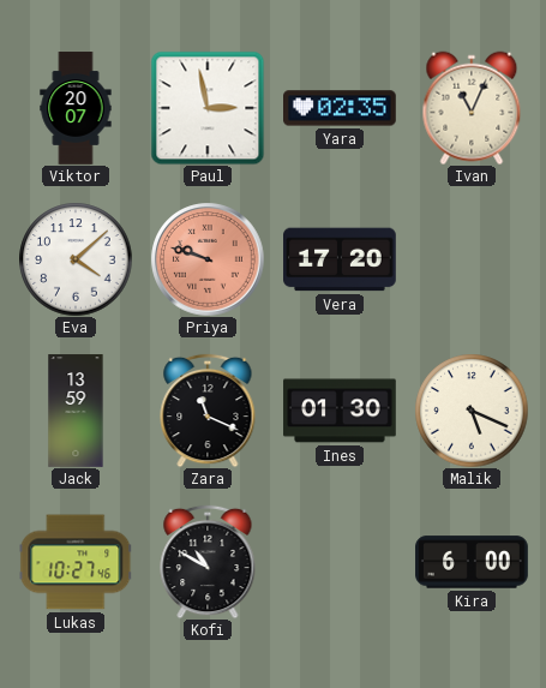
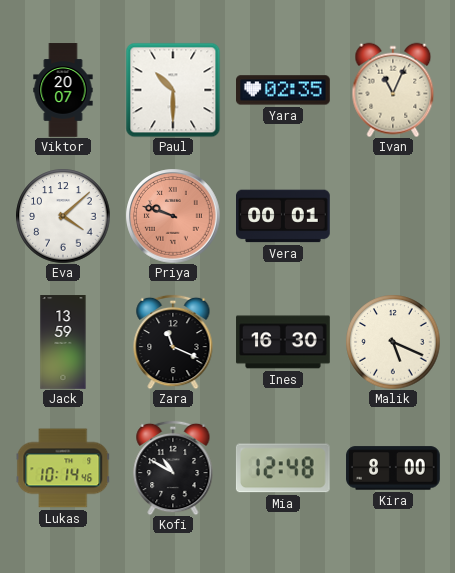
Paul: 2:58 -> 10:30 (173, 90)
Vera: 17:20 -> 00:01 (283, 216)
Ines: 01:30 -> 16:30 (283, 342)
Lukas: 10:27 -> 10:14 (63, 468)
Mia: none -> 12:48 (283, 468)
Kira: 6:00 -> 8:00 (393, 468)
